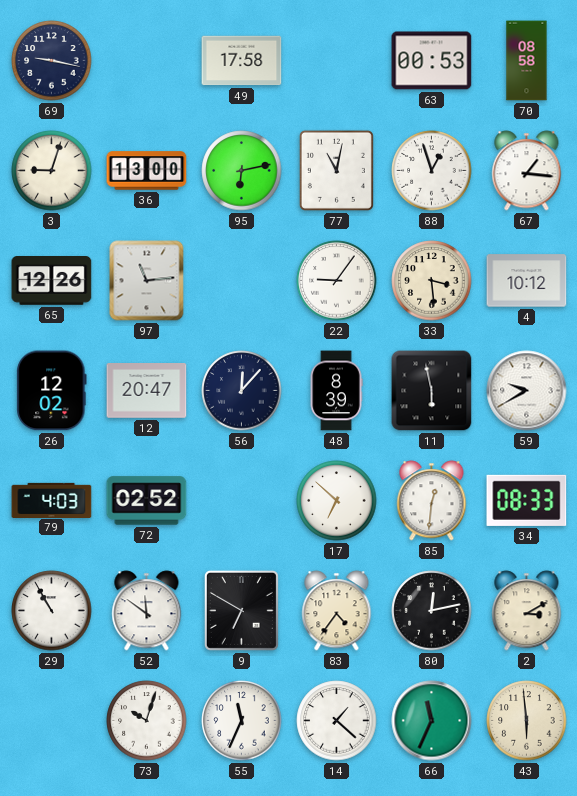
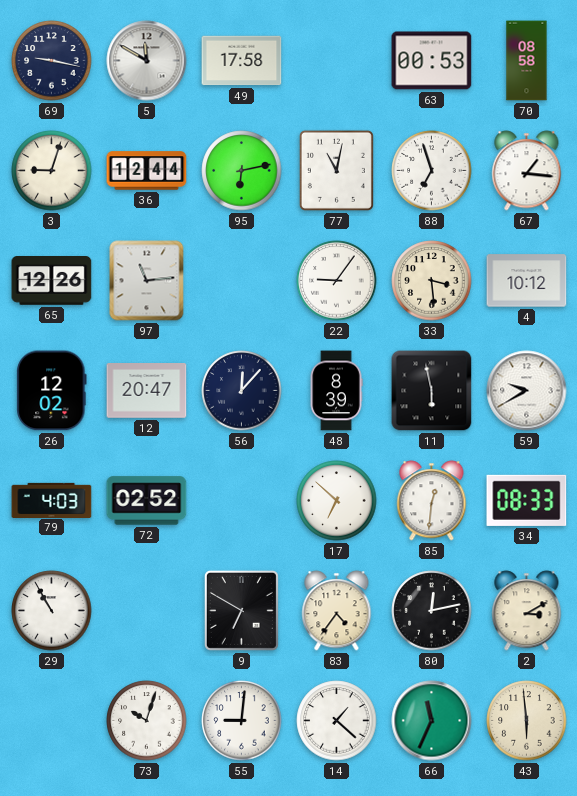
5: none -> 11:50 (147, 61)
36: 13:00 -> 12:44 (147, 171)
88: 12:57 -> 6:57 (432, 171)
52: 11:51 -> none (147, 611)
55: 11:34 -> 9:01 (242, 721)
